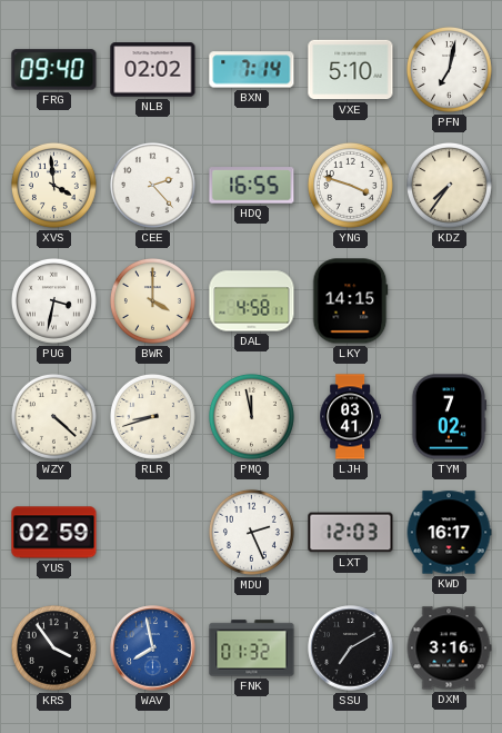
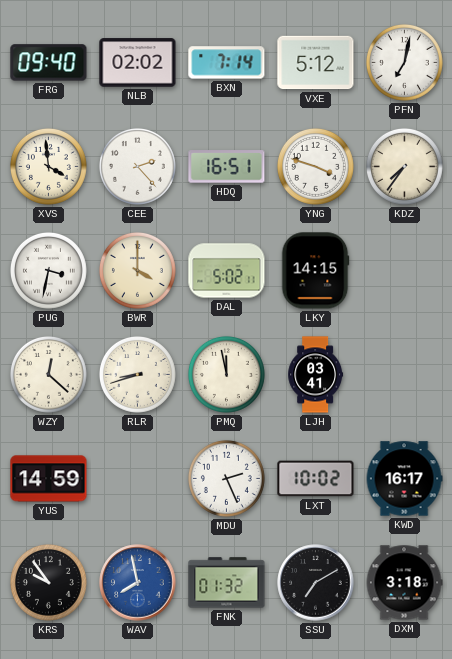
VXE: 5:10 -> 5:12 (316, 63)
HDQ: 16:55 -> 16:51 (227, 167)
DAL: 4:58 -> 5:02 (227, 271)
WZY: 4:22 -> 12:22 (48, 374)
TYM: 7:02 -> none (449, 417)
YUS: 02:59 -> 14:59 (49, 479)
LXT: 12:03 -> 10:02 (316, 479)
KRS: 3:54 -> 9:54 (48, 582)
DXM: 3:16 -> 3:18 (404, 583)
